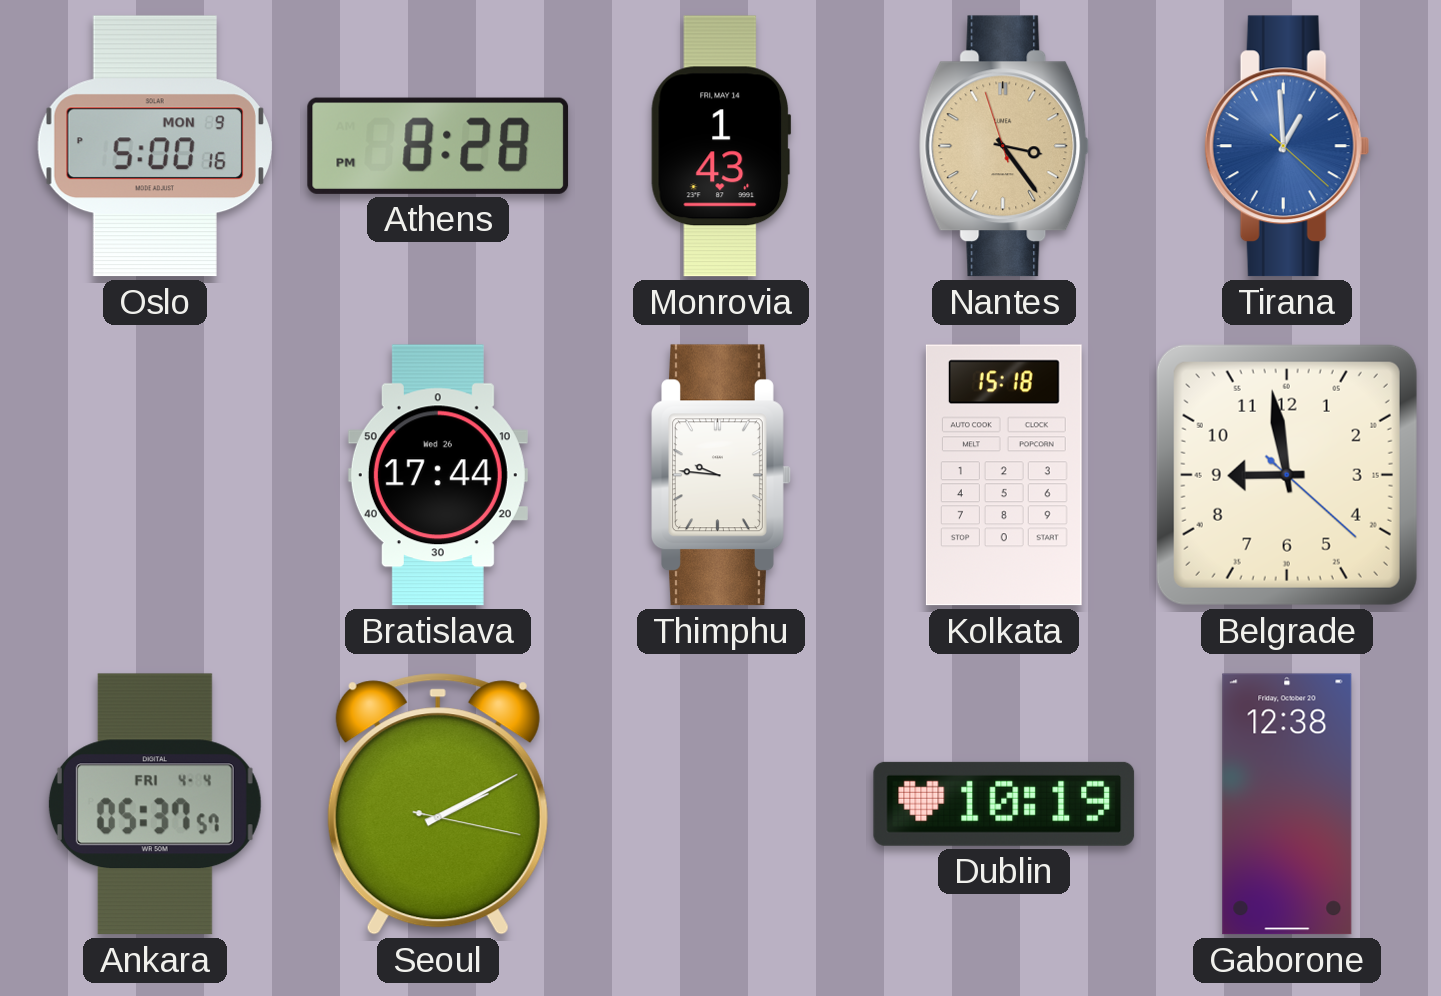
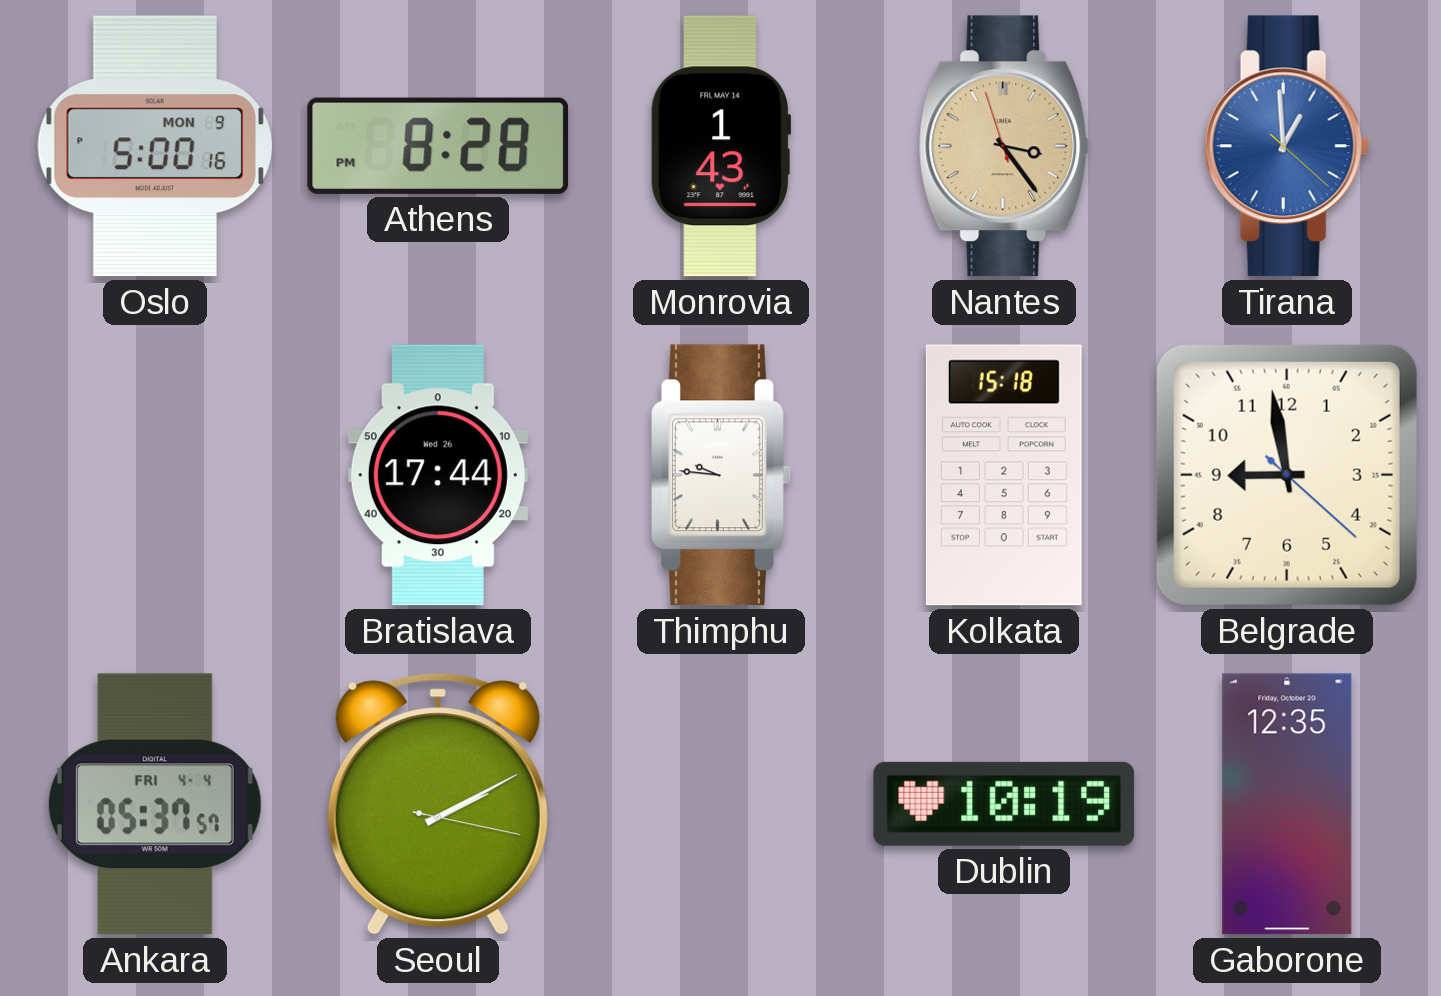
Gaborone: 12:38 -> 12:35 (1287, 804)
